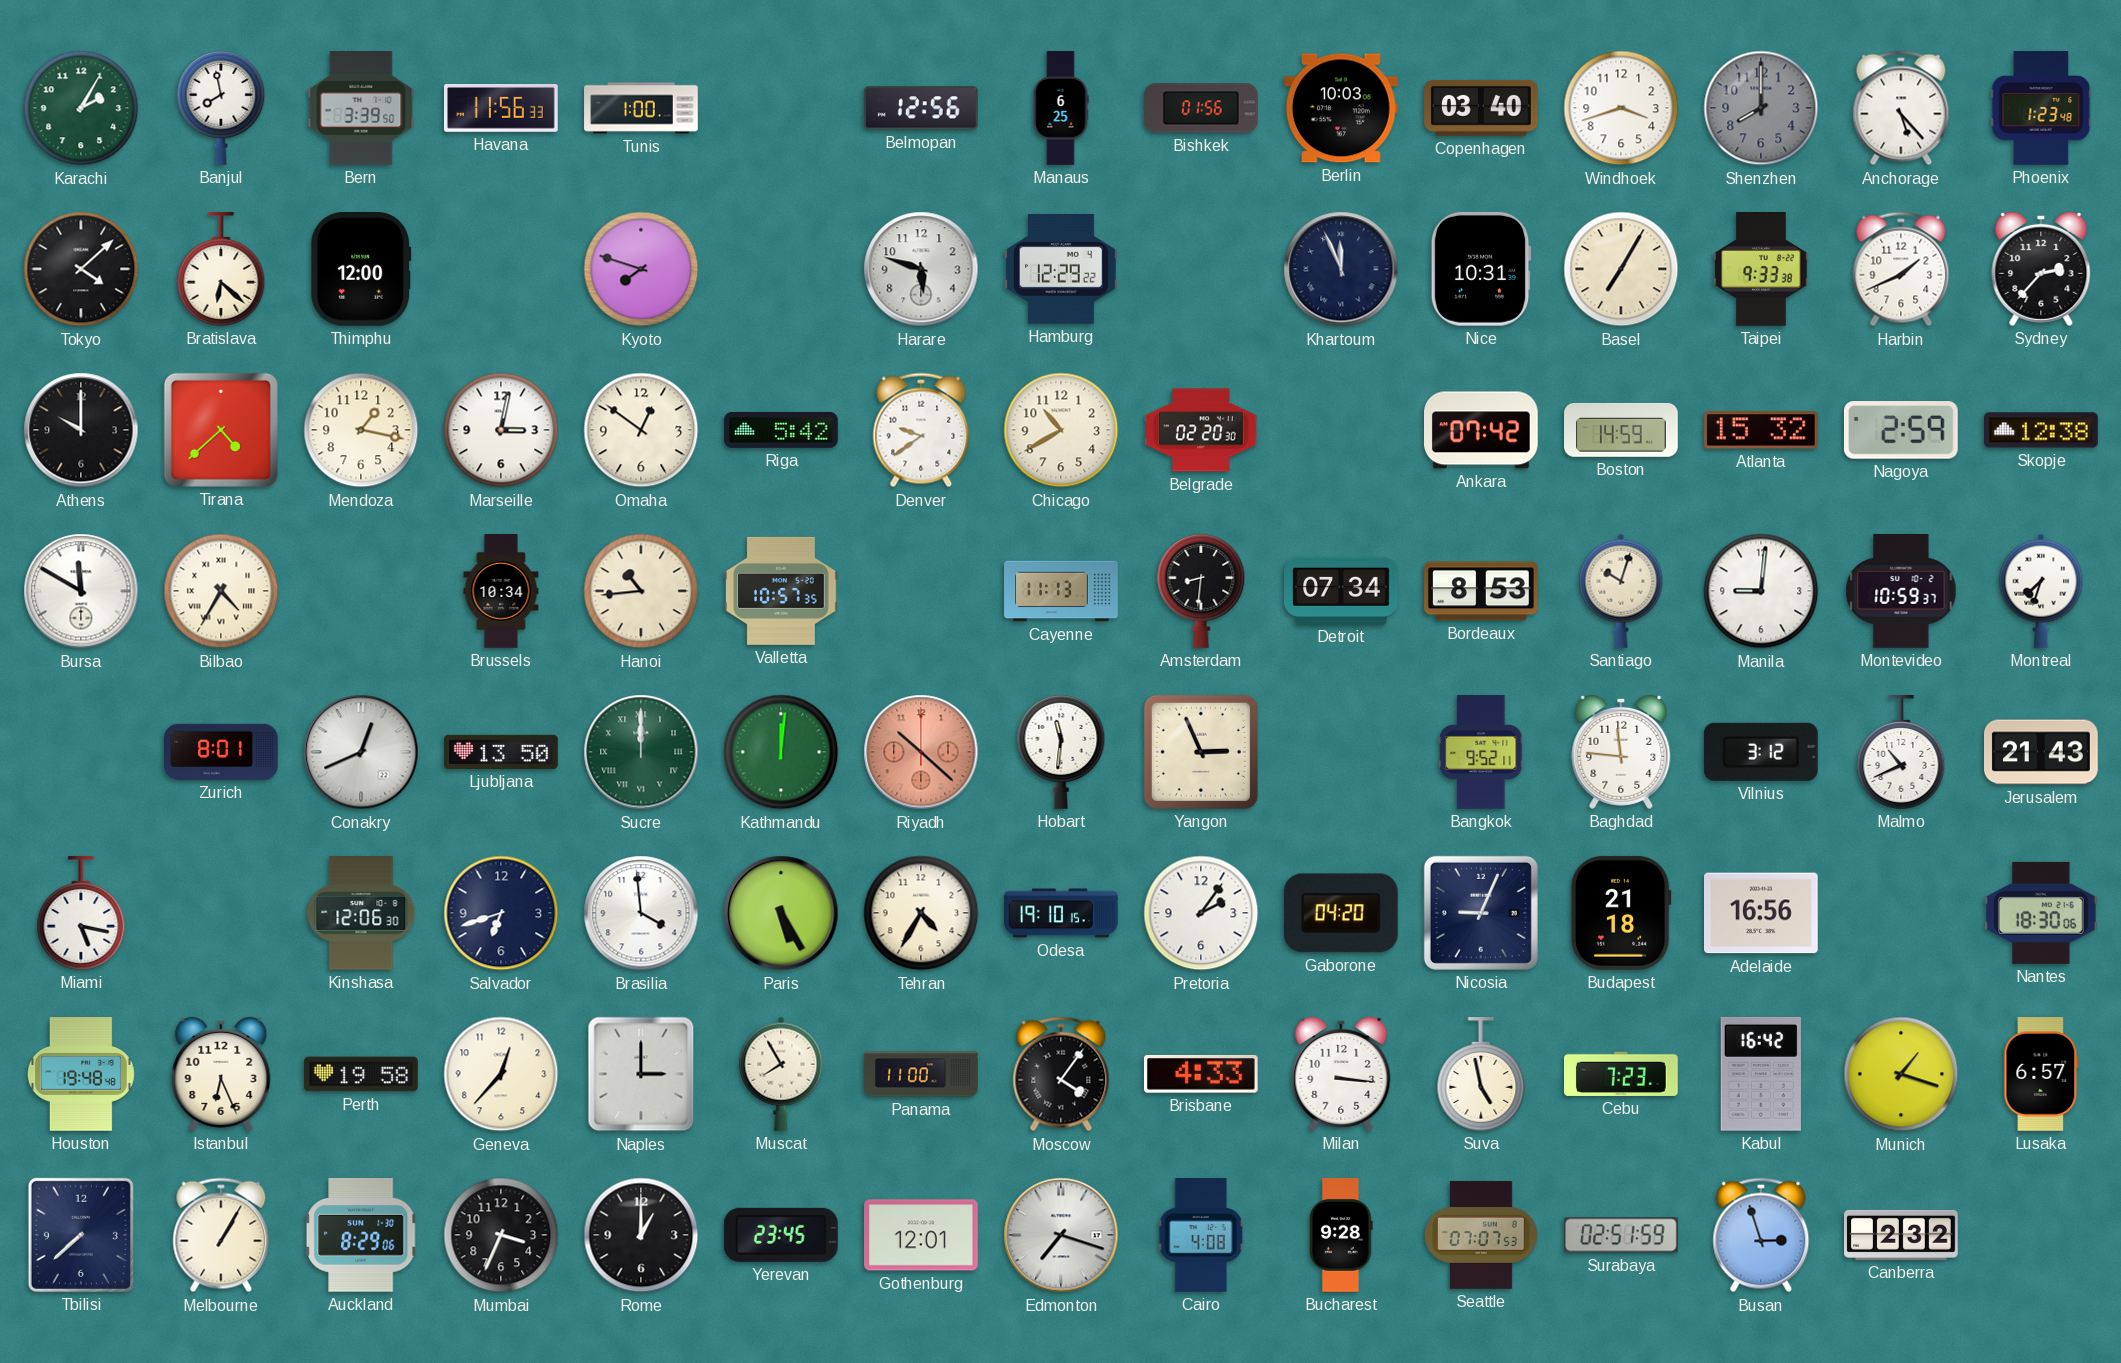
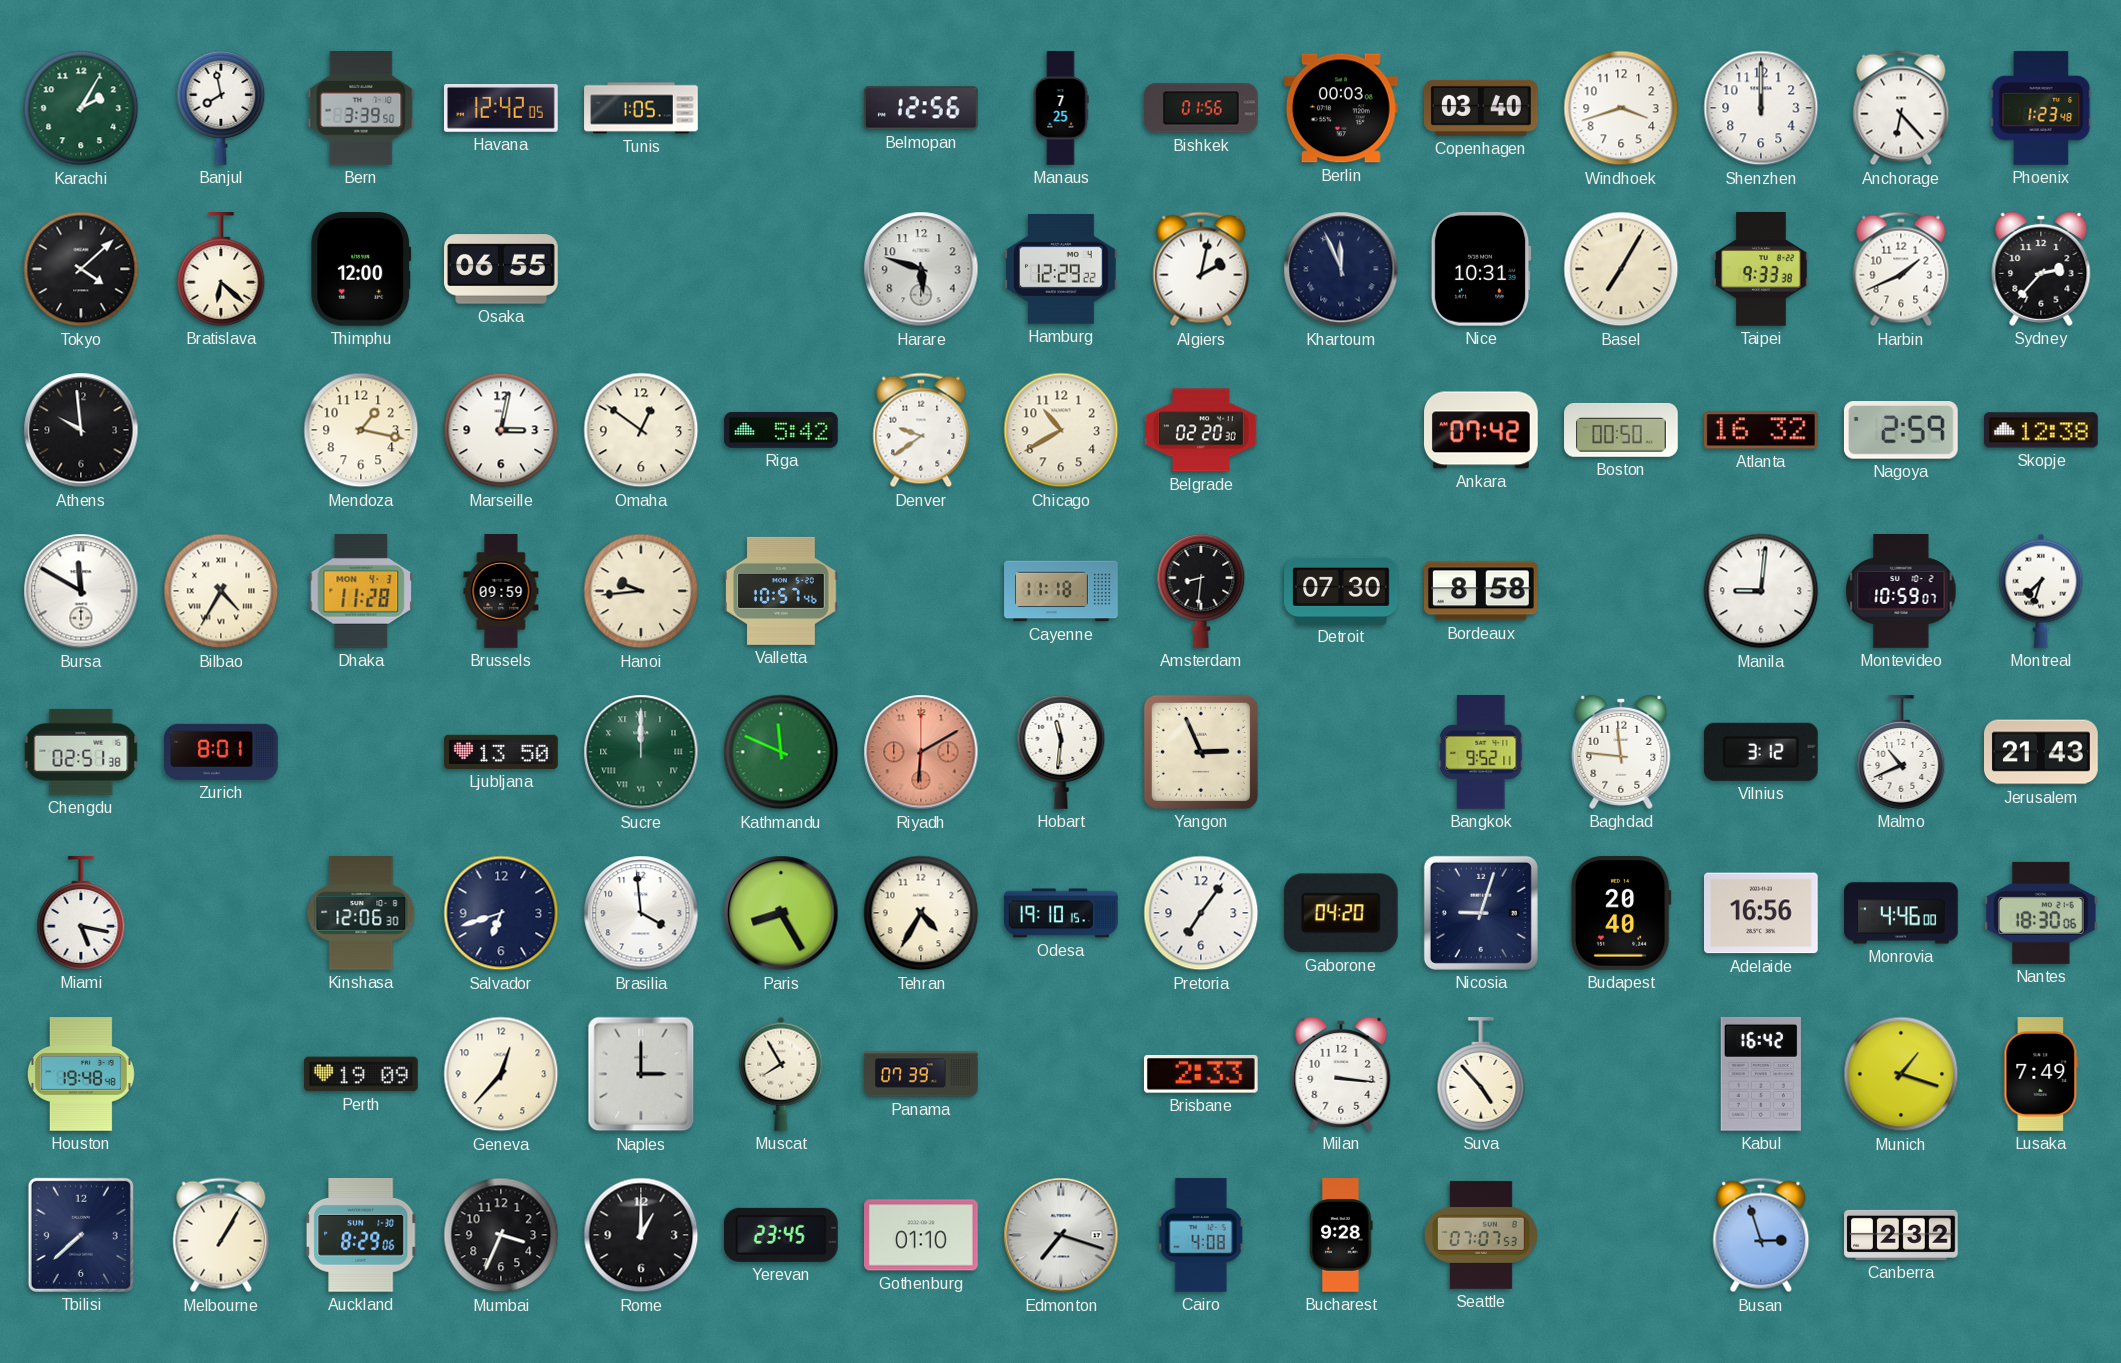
Havana: 11:56 -> 12:42 (501, 109)
Tunis: 1:00 -> 1:05 (641, 108)
Manaus: 6:25 -> 7:25 (1061, 108)
Berlin: 10:03 -> 00:03 (1341, 108)
Shenzhen: 8:00 -> 12:00 (1761, 108)
Shenzhen dial: grey -> white (1761, 108)
Anchorage: 5:23 -> 6:23 (1901, 108)
Osaka: none -> 06:55 (502, 269)
Kyoto: 7:48 -> none (641, 269)
Algiers: none -> 2:02 (1201, 269)
Athens: 10:00 -> 9:59 (81, 430)
Tirana: 4:38 -> none (221, 430)
Boston: 14:59 -> 00:50 (1621, 430)
Atlanta: 15:32 -> 16:32 (1761, 430)
Dhaka: none -> 11:28 (361, 592)
Brussels: 10:34 -> 09:59 (501, 591)
Hanoi: 10:44 -> 9:44 (641, 591)
Valletta: 10:57:35 -> 10:57:46 (781, 591)
Cayenne: 11:13 -> 11:18 (1061, 591)
Detroit: 07:34 -> 07:30 (1341, 590)
Bordeaux: 8:53 -> 8:58 (1482, 591)
Santiago: 10:03 -> none (1621, 591)
Montevideo: 10:59:37 -> 10:59:07 (1901, 592)
Chengdu: none -> 02:51 (81, 752)
Conakry: 12:41 -> none (361, 752)
Kathmandu: 12:01 -> 11:49 (781, 752)
Riyadh: 10:22 -> 6:10 (921, 752)
Paris: 5:25 -> 8:25 (781, 913)
Pretoria: 2:06 -> 7:06 (1201, 913)
Nicosia: 9:04 -> 9:03 (1481, 913)
Budapest: 21:18 -> 20:40 (1621, 913)
Monrovia: none -> 4:46 (1901, 913)
Istanbul: 6:26 -> none (221, 1074)
Perth: 19:58 -> 19:09 (361, 1074)
Panama: 11:00 -> 07:39 (921, 1074)
Moscow: 4:06 -> none (1061, 1074)
Brisbane: 4:33 -> 2:33 (1201, 1075)
Suva: 4:58 -> 4:53 (1481, 1075)
Cebu: 7:23 -> none (1622, 1074)
Lusaka: 6:57 -> 7:49 (2041, 1074)
Gothenburg: 12:01 -> 01:10 (922, 1235)
Surabaya: 02:51 -> none (1622, 1235)
